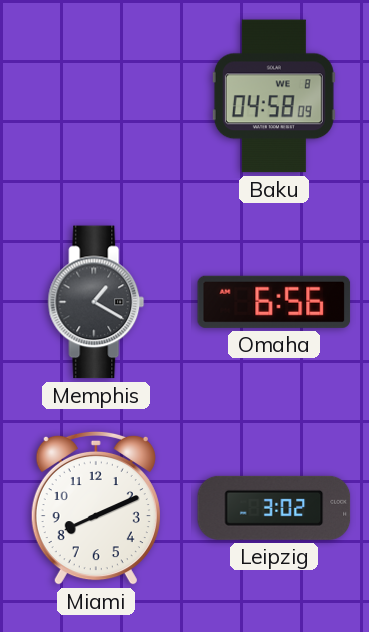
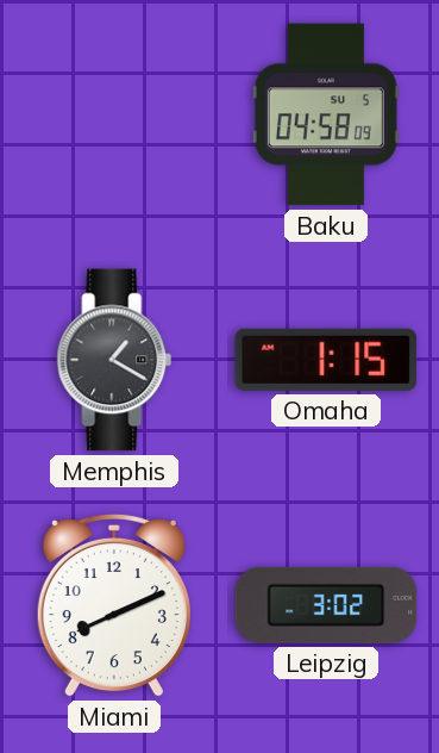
Baku date: WE 8 -> SU 5 (326, 114)
Omaha: 6:56 -> 1:15 (326, 360)
